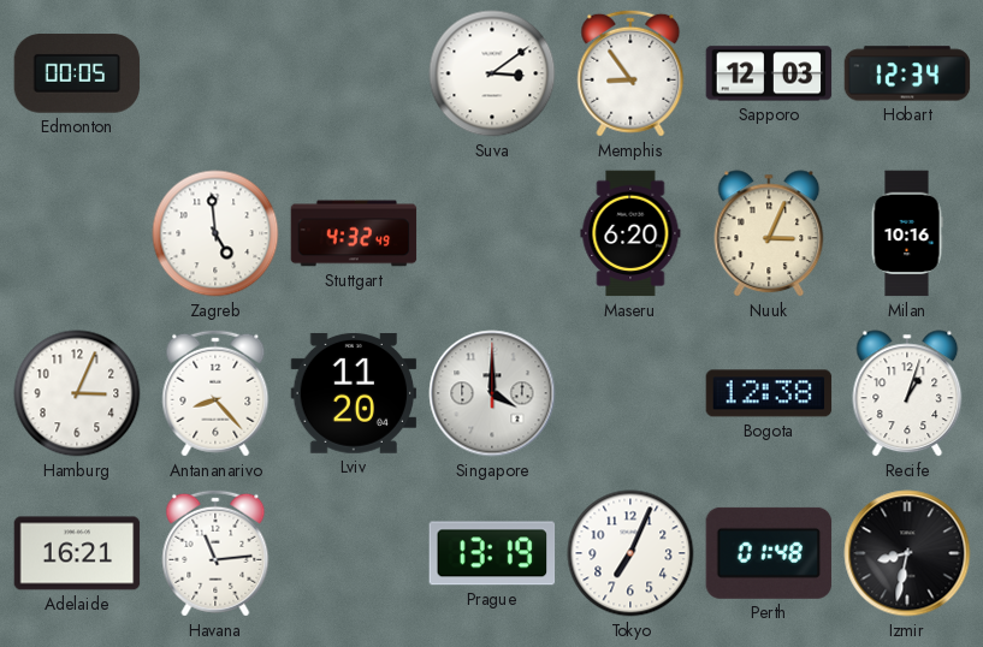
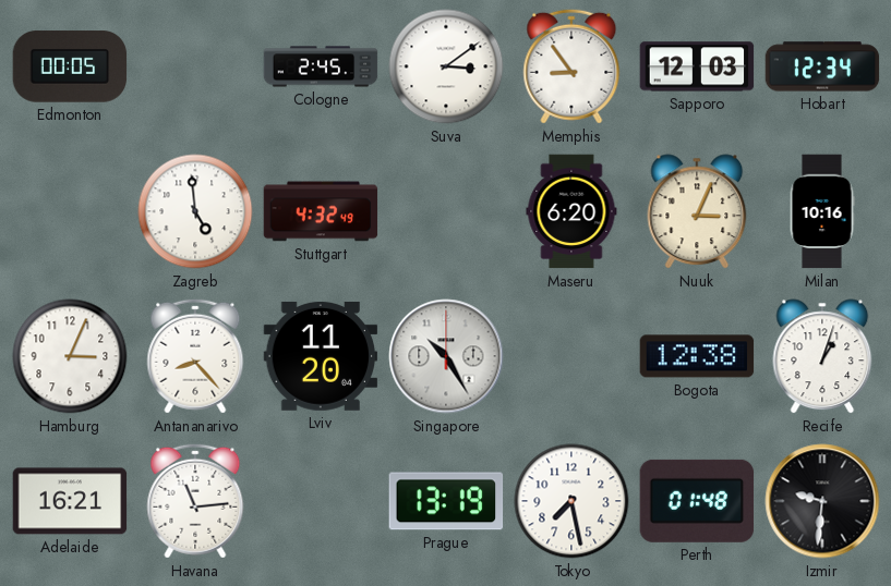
Cologne: none -> 2:45 (321, 66)
Singapore: 4:00 -> 10:25 (446, 356)
Tokyo: 7:04 -> 7:28 (571, 501)
Izmir: 8:32 -> 9:31 (822, 501)
